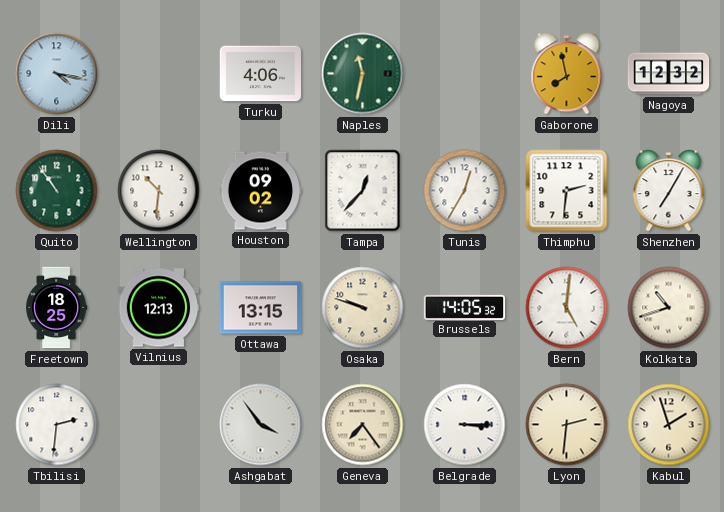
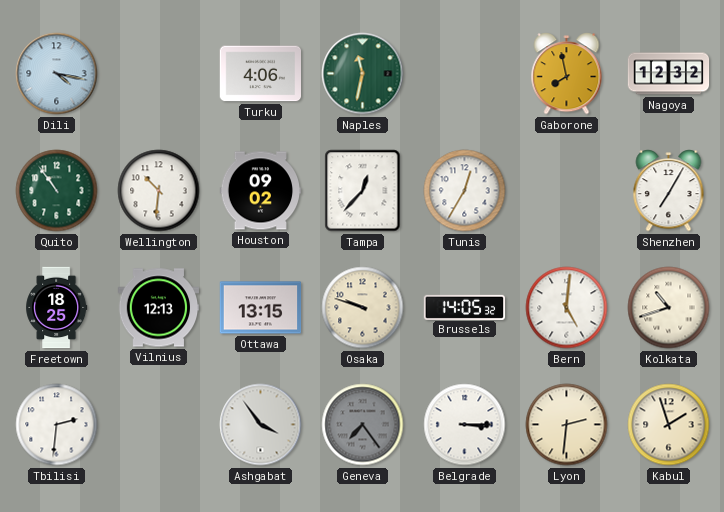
Thimphu: 2:31 -> none (567, 191)
Geneva dial: cream -> grey (363, 425)
